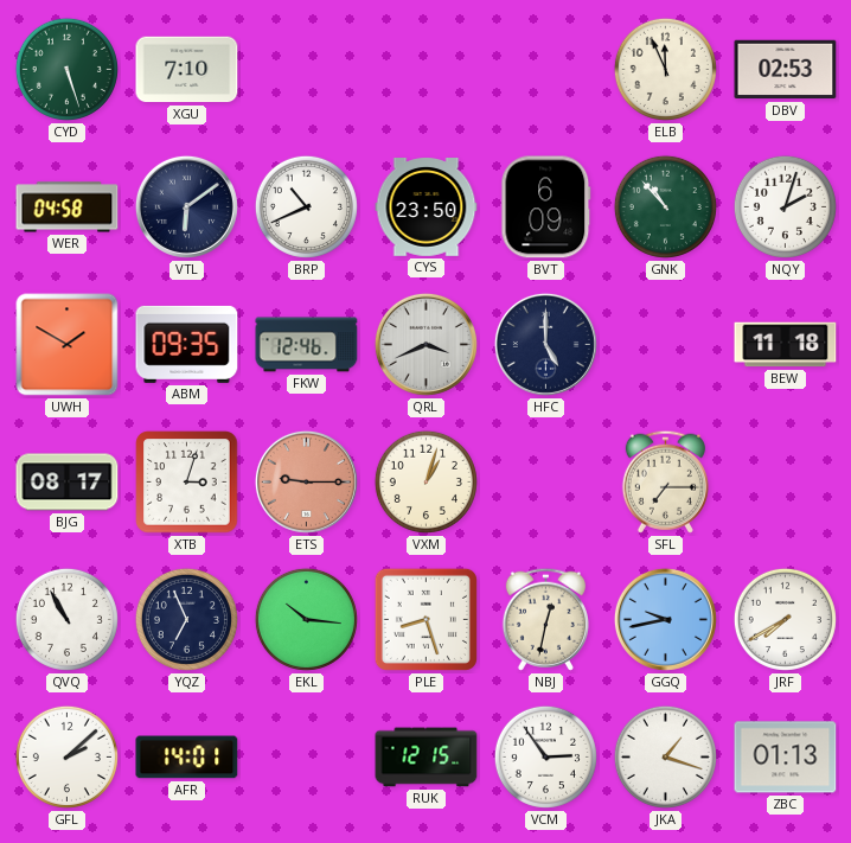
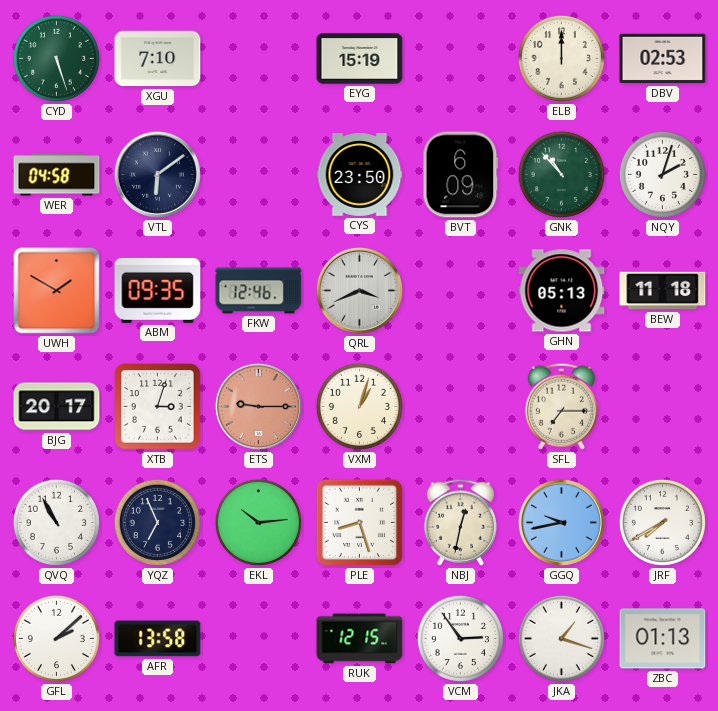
EYG: none -> 15:19 (360, 59)
ELB: 11:56 -> 12:00 (561, 58)
BRP: 10:41 -> none (306, 206)
HFC: 5:00 -> none (545, 344)
GHN: none -> 05:13 (562, 291)
BJG: 08:17 -> 20:17 (57, 407)
EKL: 10:16 -> 10:14 (258, 522)
AFR: 14:01 -> 13:58 (158, 639)
